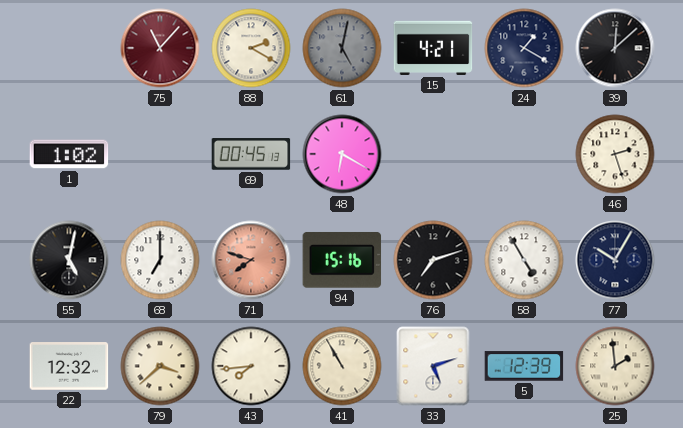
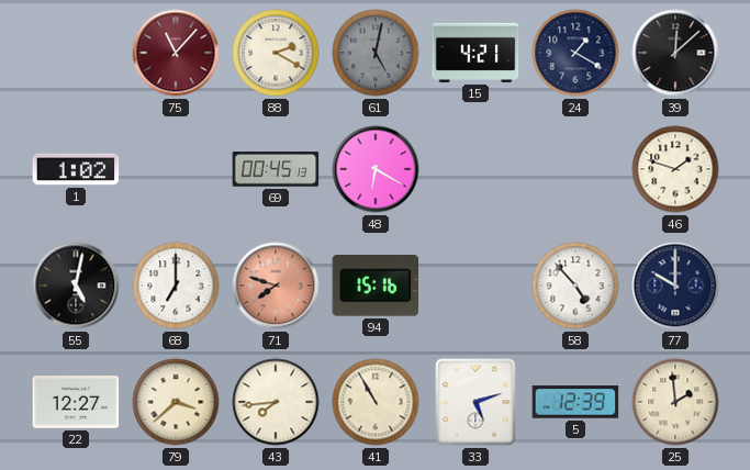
46: 2:27 -> 1:48 (675, 169)
76: 7:12 -> none (433, 260)
58: 4:55 -> 4:53 (575, 286)
77: 10:05 -> 10:00 (675, 286)
22: 12:32 -> 12:27 (76, 402)
